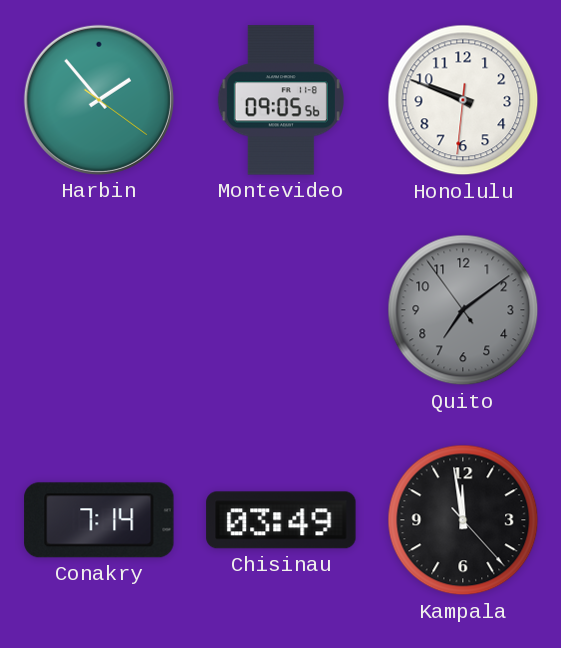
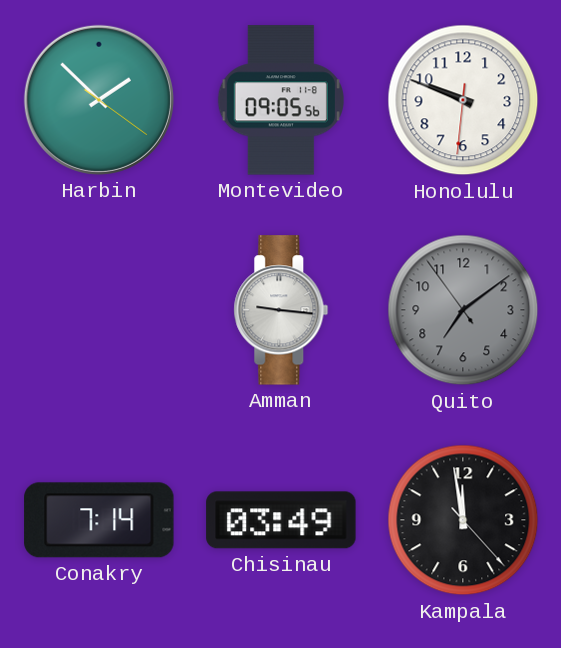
Harbin: 1:53 -> 1:52 (99, 100)
Amman: none -> 9:16 (281, 310)
